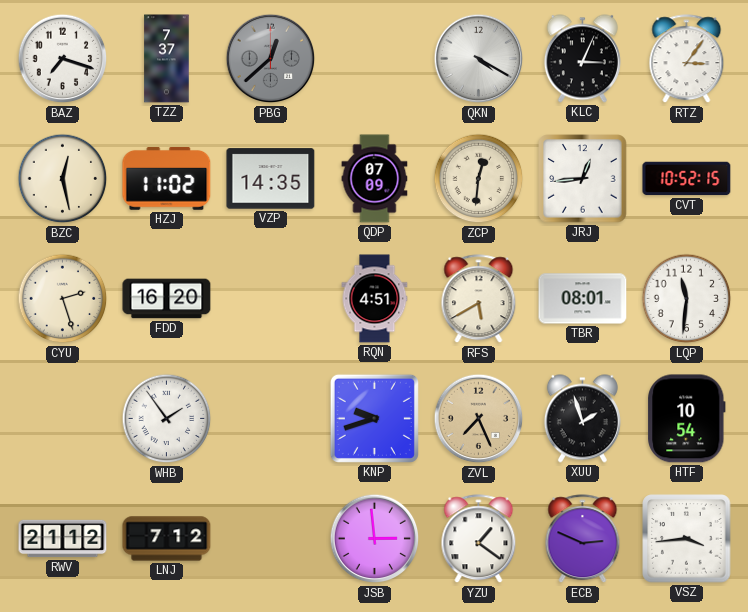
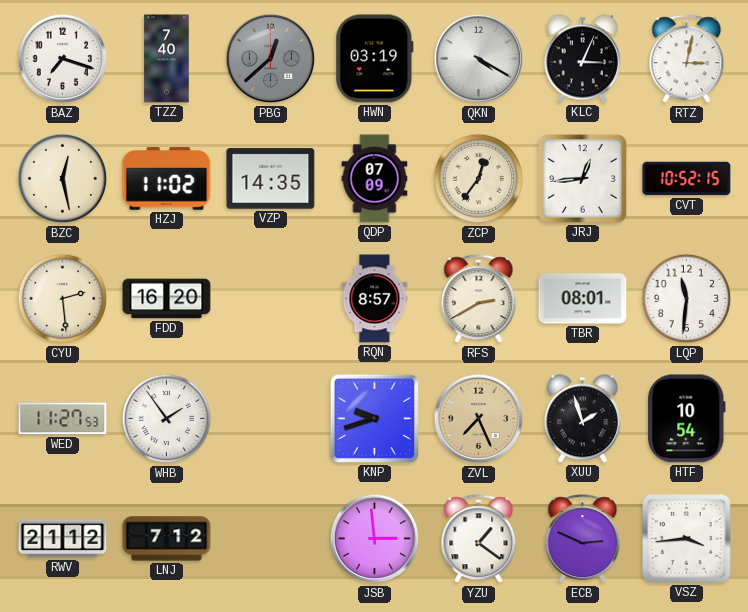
TZZ: 7:37 -> 7:40 (167, 59)
HWN: none -> 03:19 (375, 59)
RTZ: 3:06 -> 3:02 (687, 59)
ZCP: 12:31 -> 12:36 (479, 179)
CYU: 2:27 -> 2:29 (63, 299)
RQN: 4:51 -> 8:57 (375, 299)
RFS: 5:40 -> 2:40 (479, 299)
WED: none -> 11:27 (63, 419)
